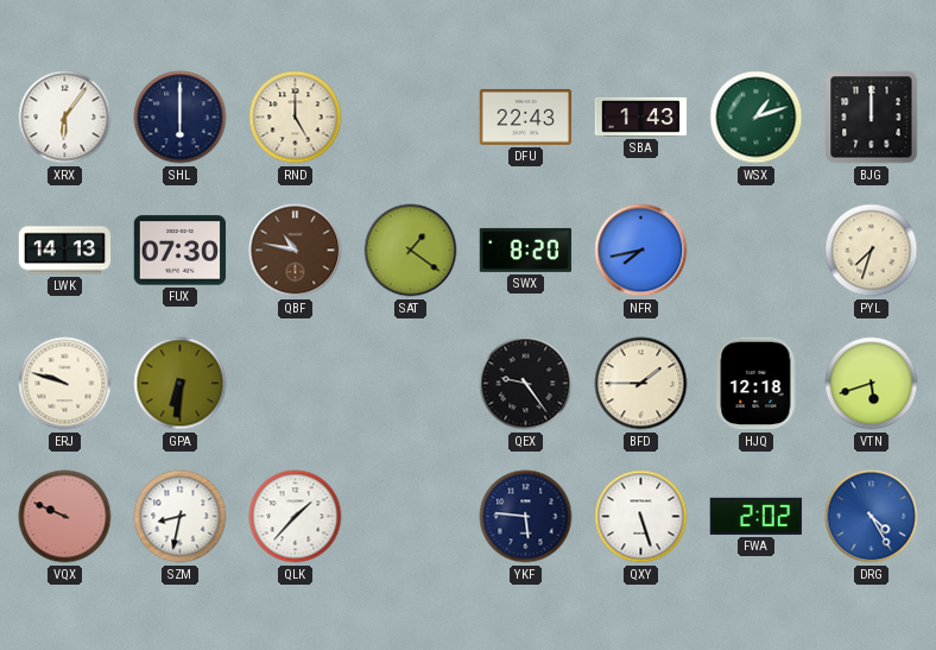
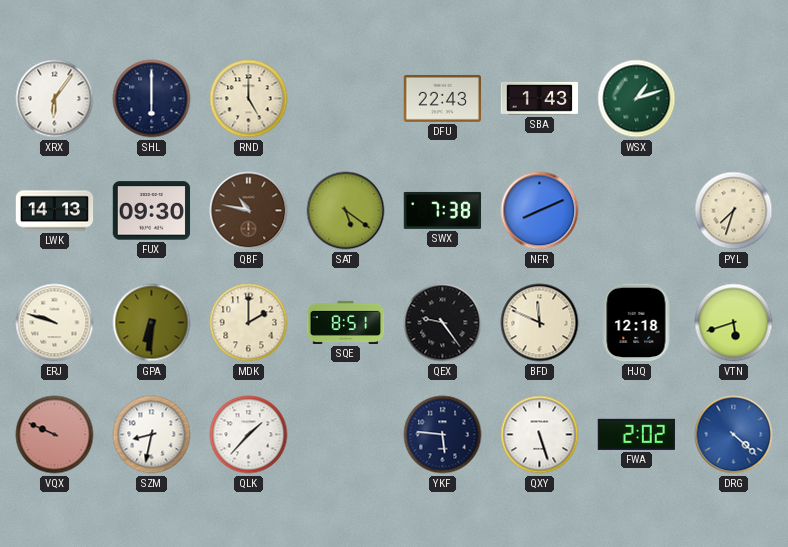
BJG: 12:00 -> none (872, 118)
FUX: 07:30 -> 09:30 (152, 211)
SAT: 1:21 -> 5:21 (346, 211)
SWX: 8:20 -> 7:38 (443, 210)
NFR: 7:43 -> 8:11 (540, 211)
MDK: none -> 2:00 (249, 323)
SQE: none -> 8:51 (346, 322)
BFD: 1:45 -> 11:49 (540, 323)
DRG: 4:25 -> 4:22 (734, 435)
